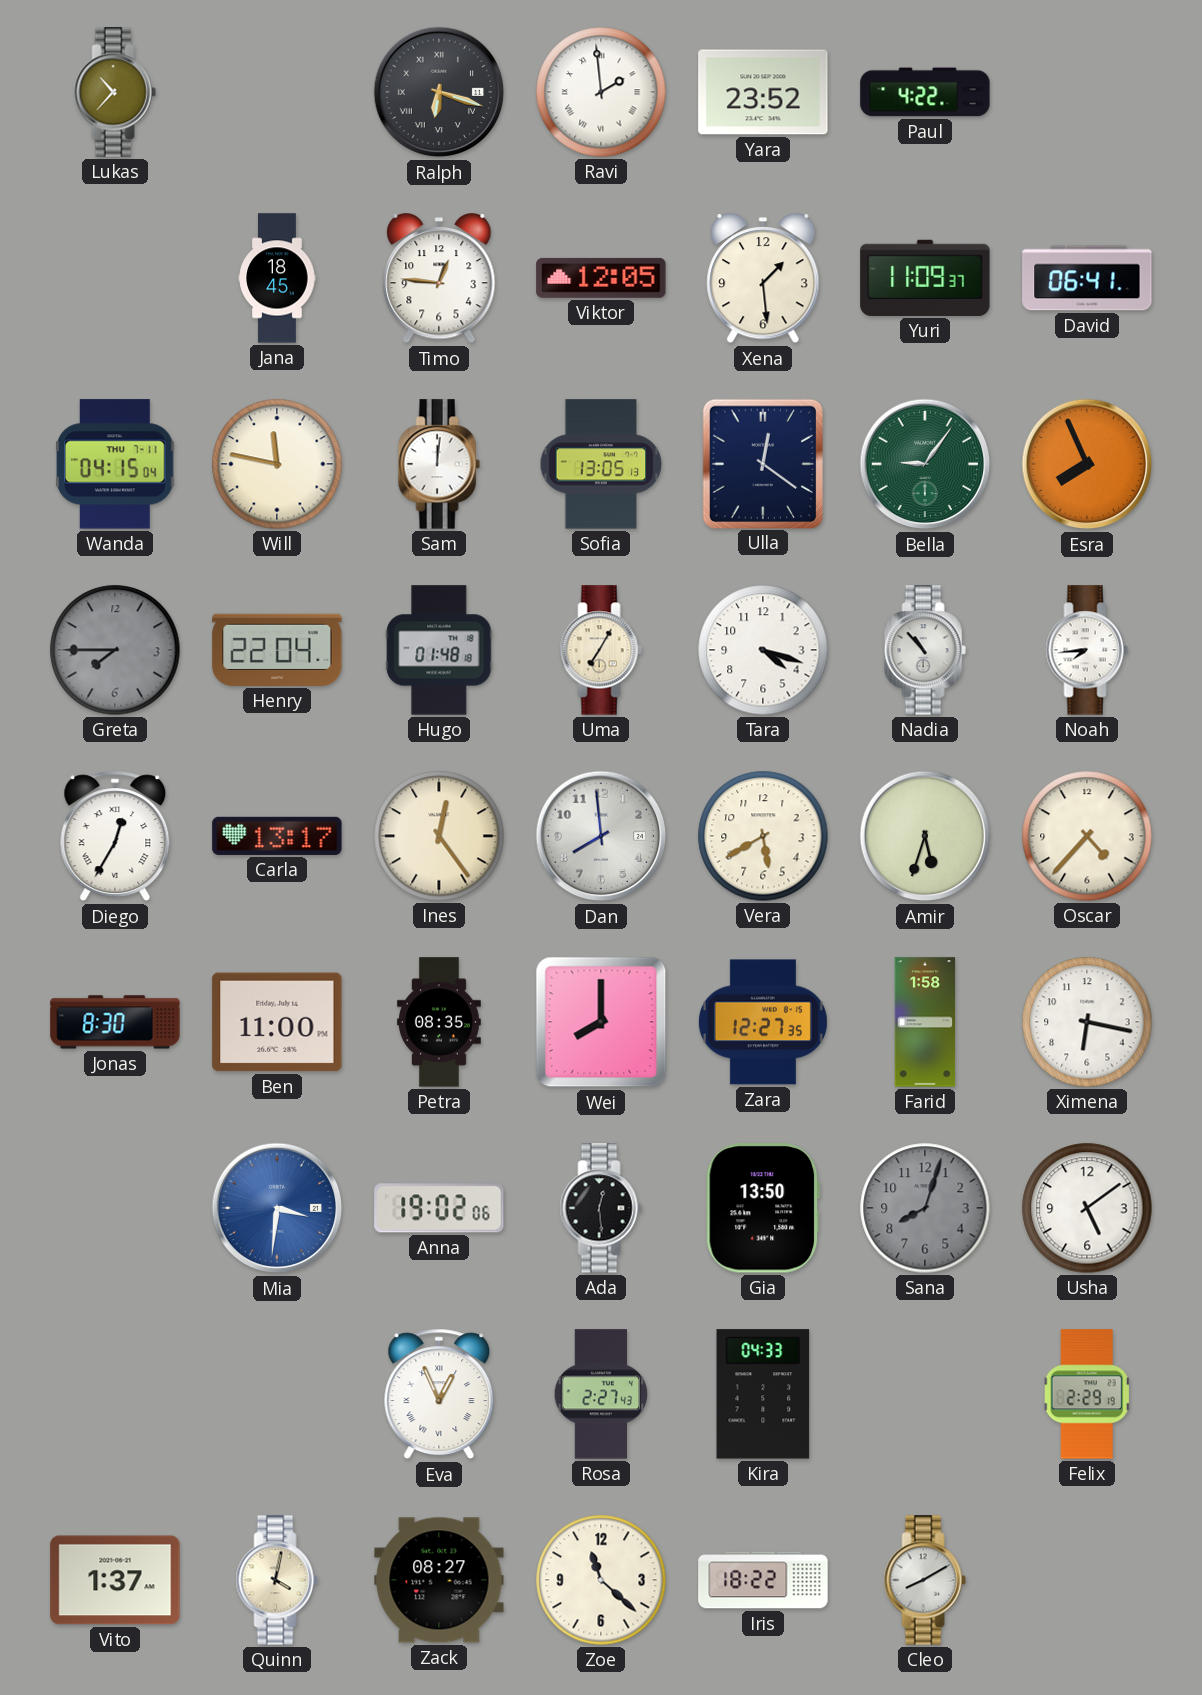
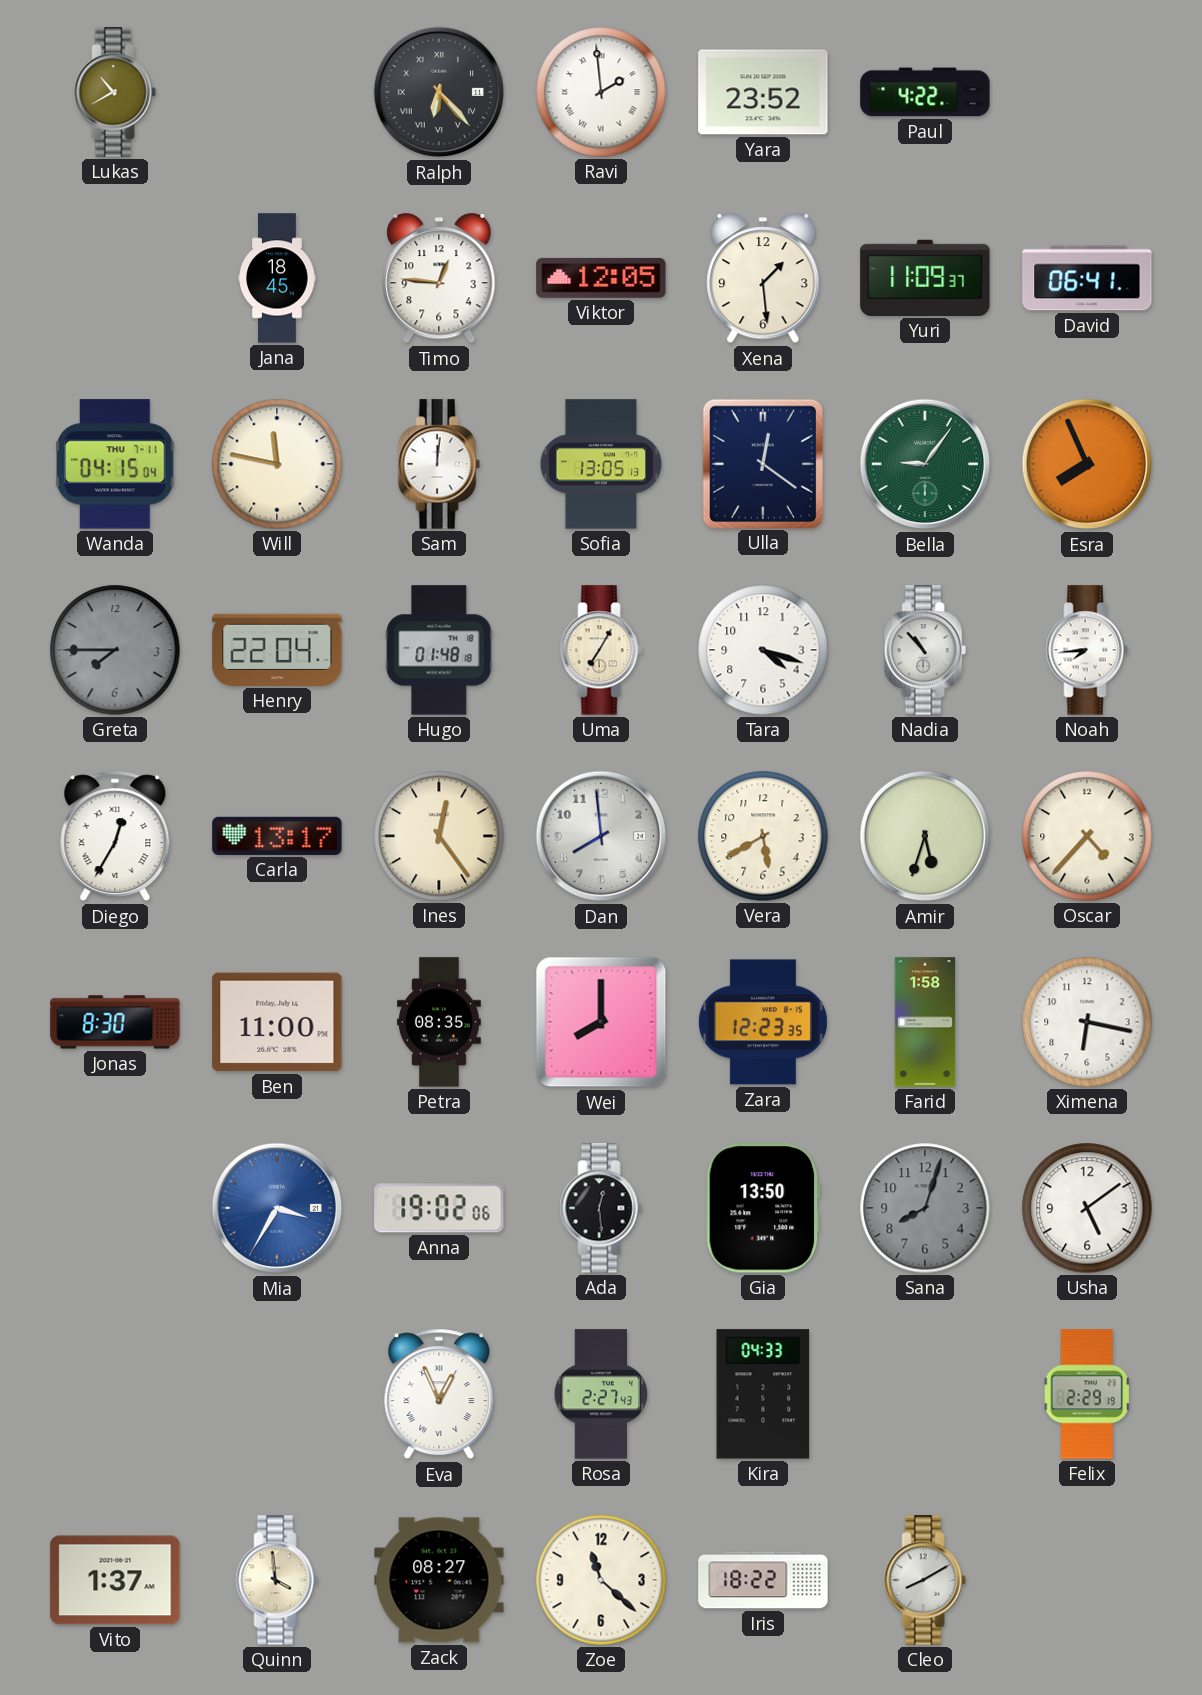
Lukas: 10:37 -> 10:40 (115, 92)
Ralph: 6:18 -> 6:23 (439, 92)
Zara: 12:27 -> 12:23 (763, 1022)
Mia: 3:31 -> 3:35 (277, 1208)
Quinn: 4:02 -> 3:59 (277, 1580)
